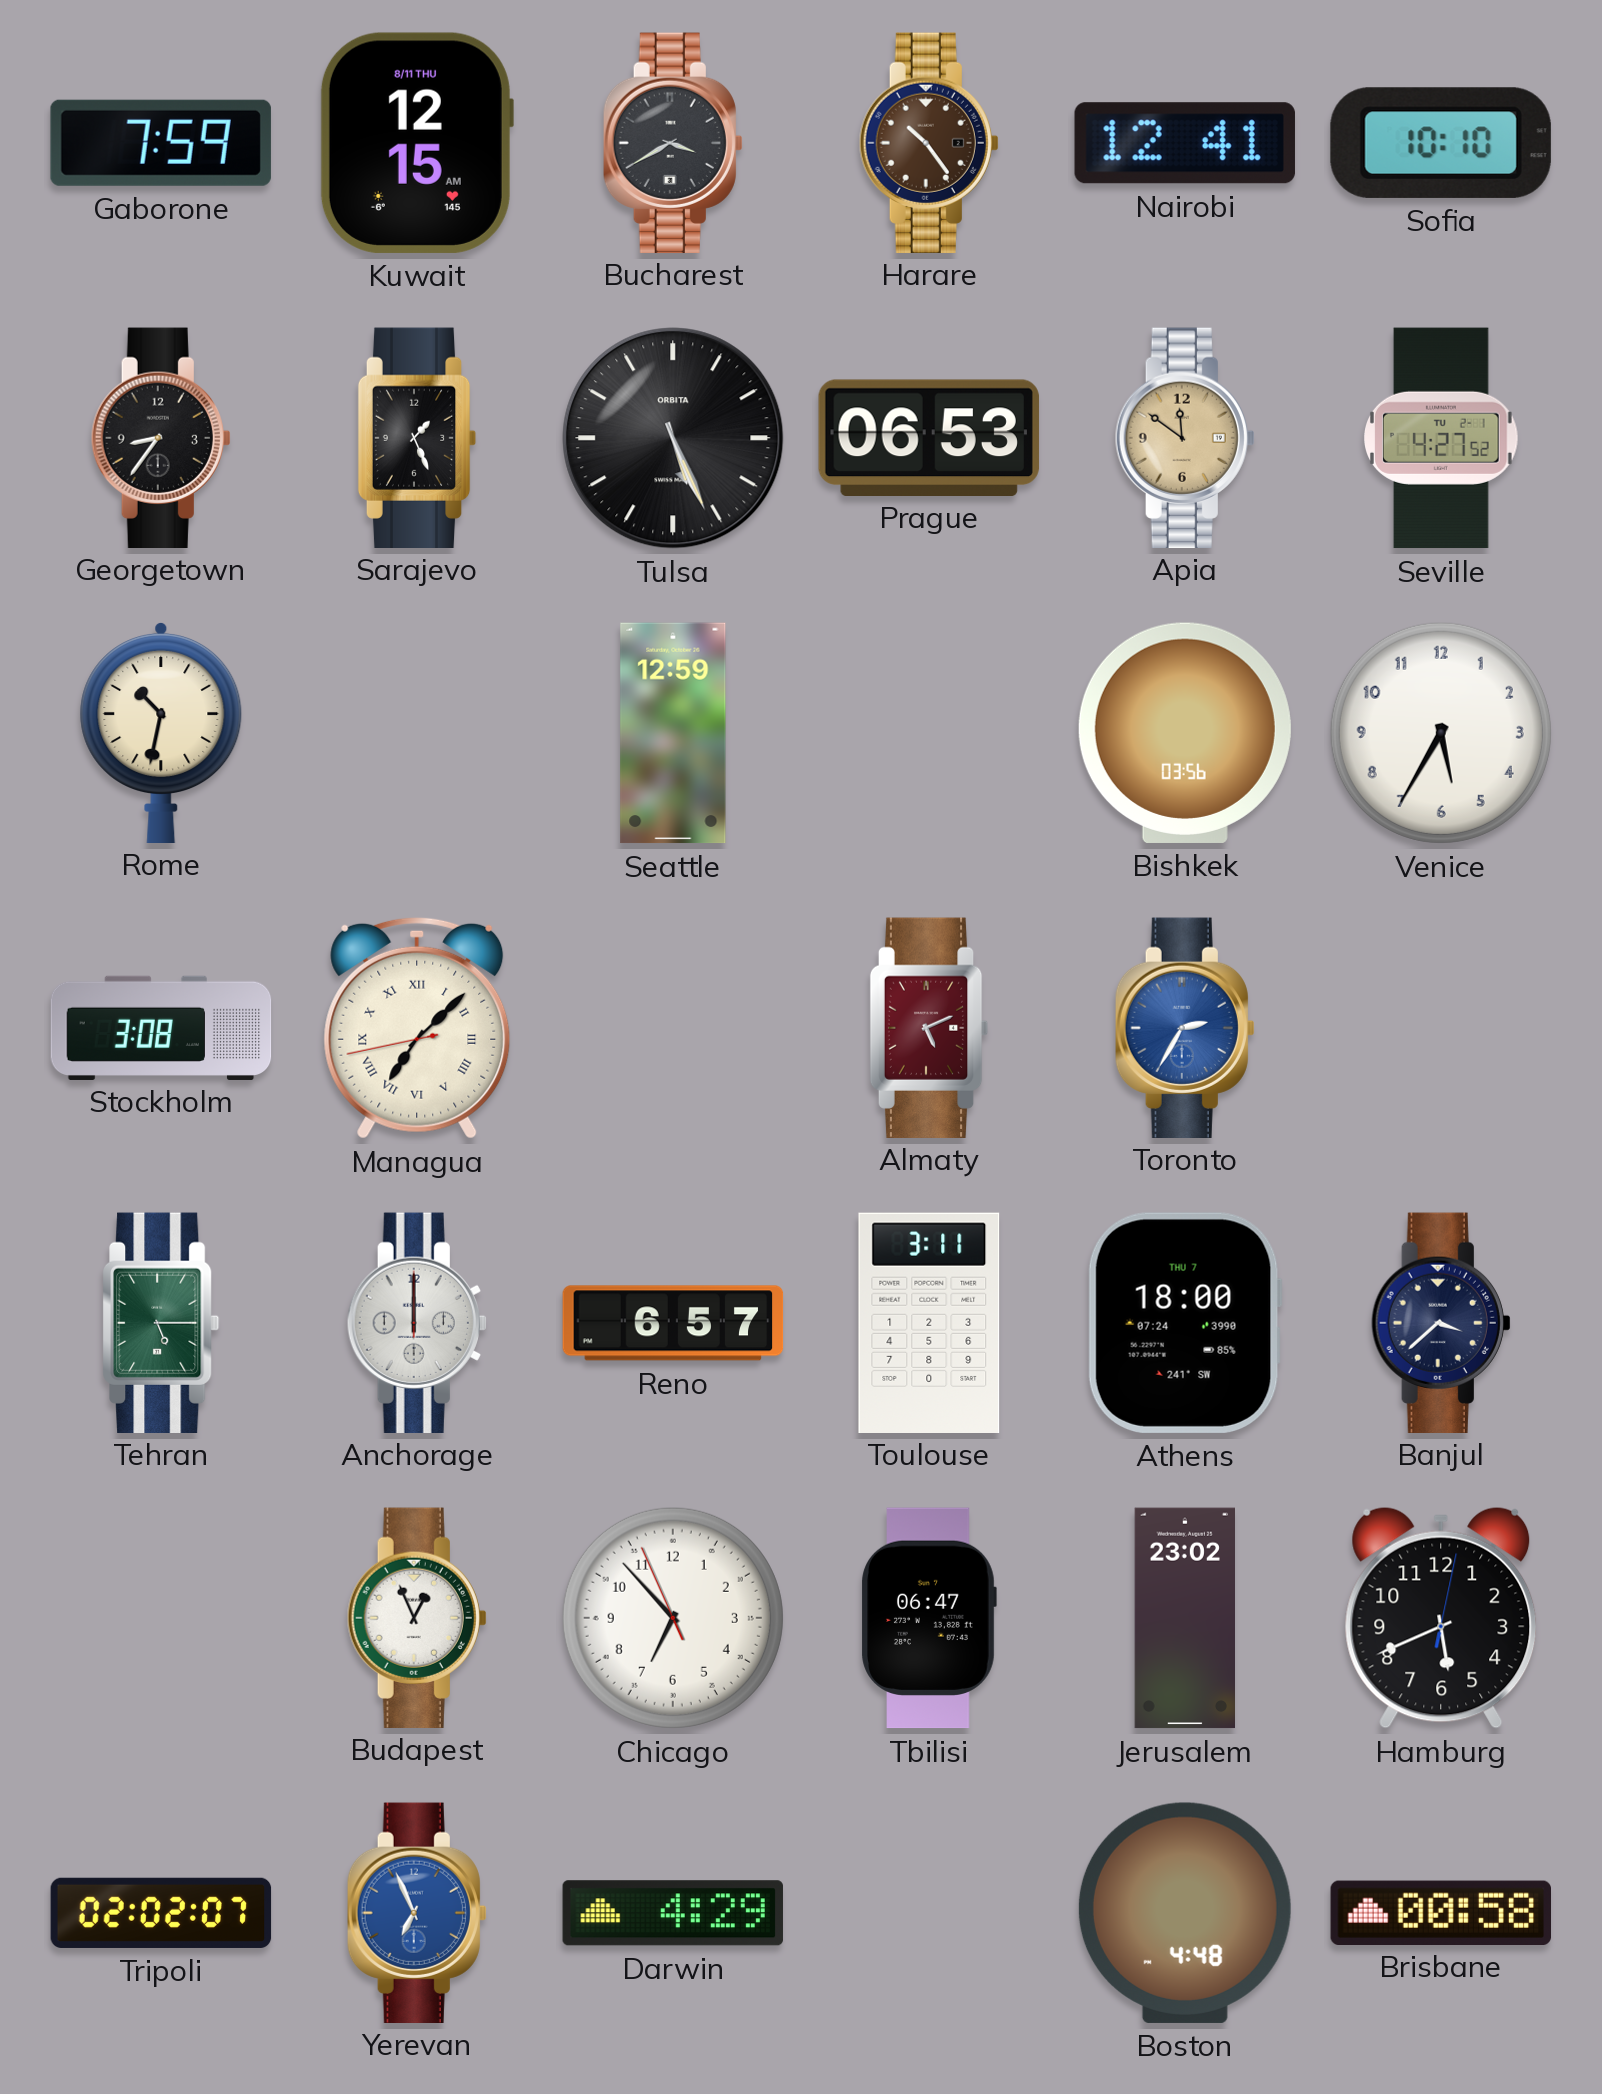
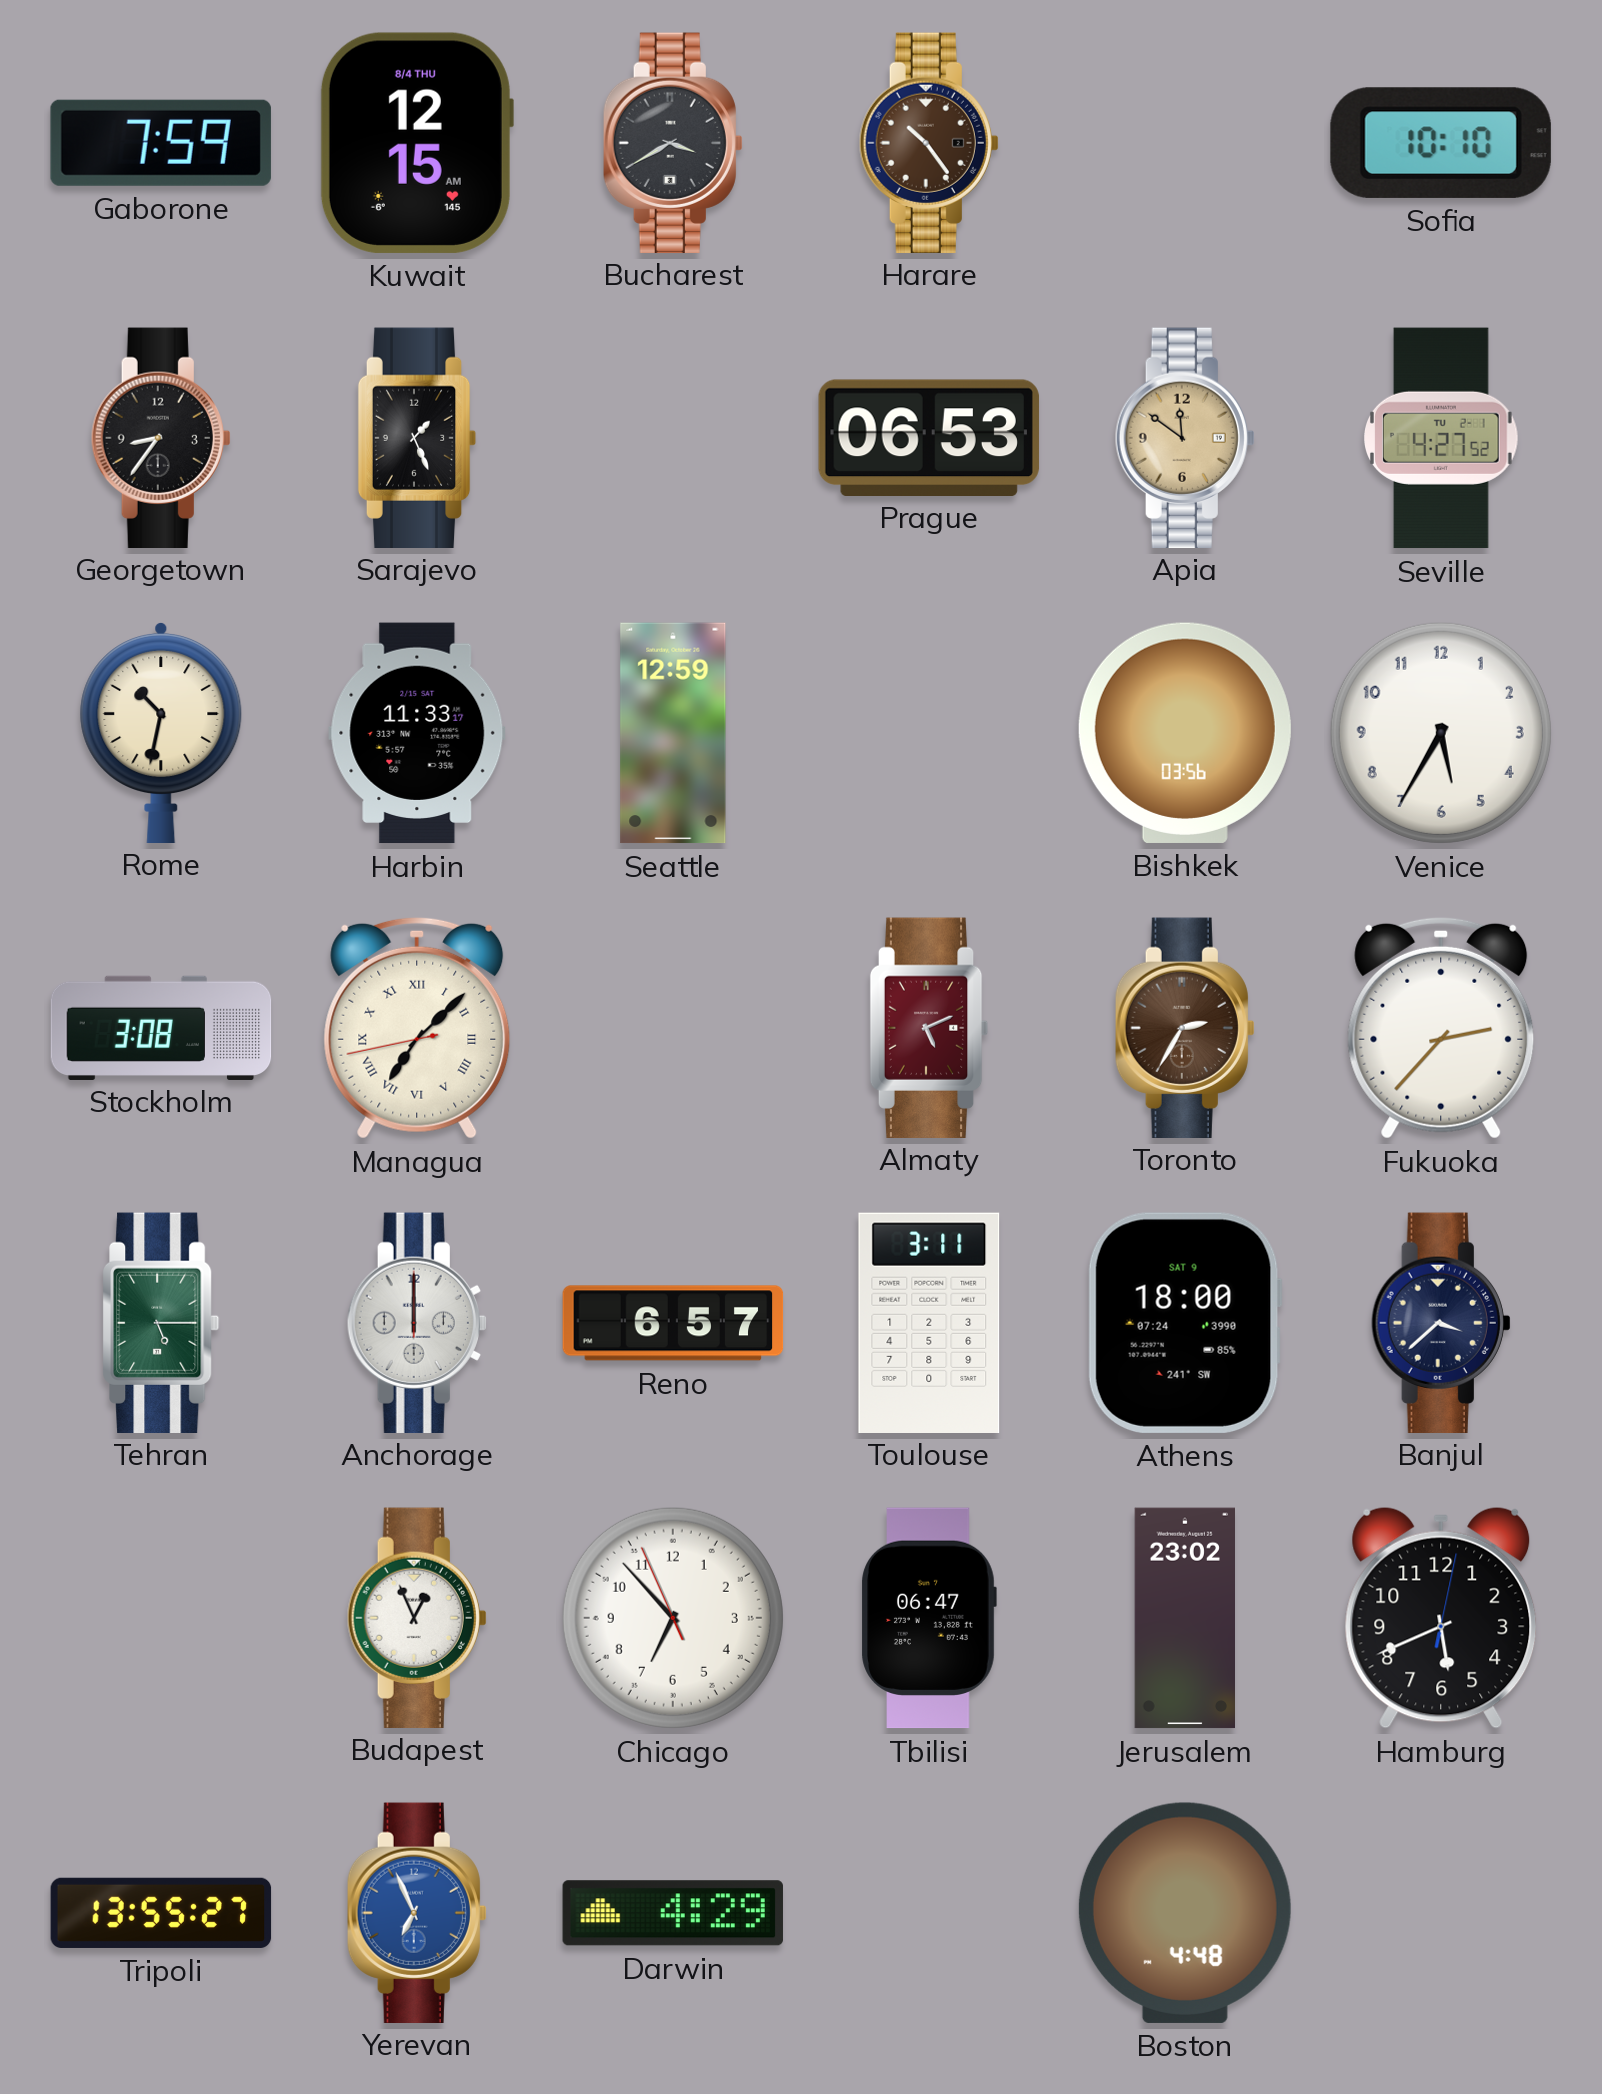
Kuwait date: 8/11 THU -> 8/4 THU (416, 143)
Nairobi: 12:41 -> none (1185, 143)
Tulsa: 5:26 -> none (673, 438)
Harbin: none -> 11:33 (417, 733)
Toronto dial: blue -> brown (1185, 1027)
Fukuoka: none -> 2:37 (1441, 1028)
Athens date: THU 7 -> SAT 9 (1185, 1323)
Tripoli: 02:02 -> 13:55 (161, 1913)
Brisbane: 00:58 -> none (1440, 1912)
